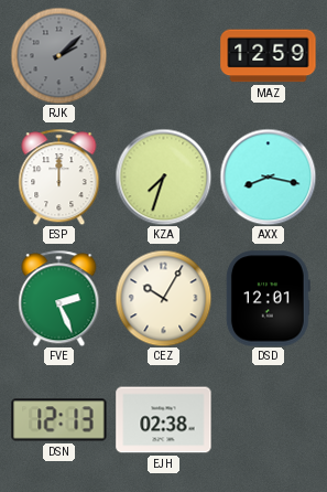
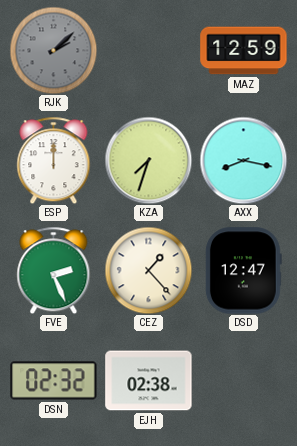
CEZ: 10:05 -> 1:23 (148, 270)
DSD: 12:01 -> 12:47 (243, 271)
DSN: 12:13 -> 02:32 (54, 381)
